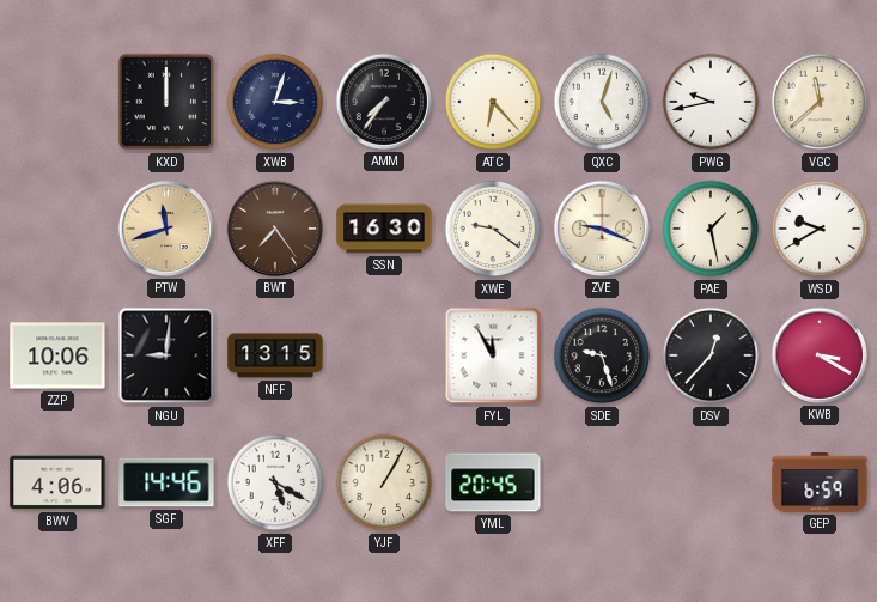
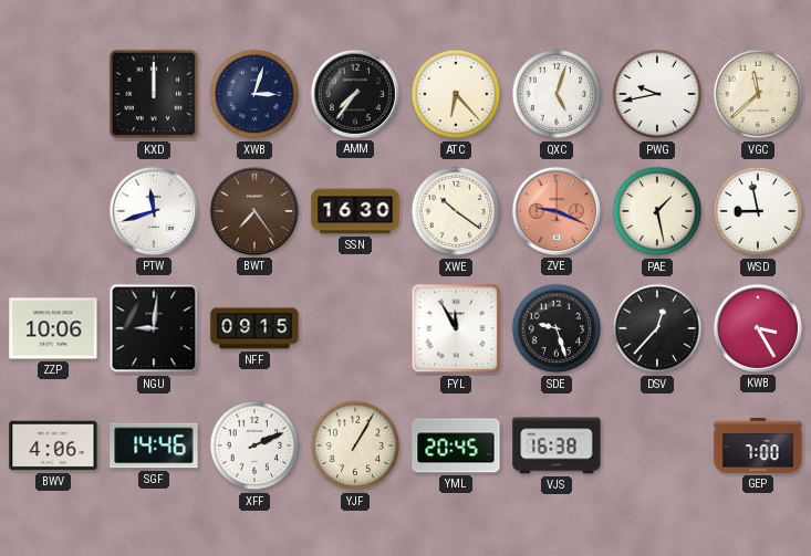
PTW dial: champagne -> white (154, 211)
XWE: 9:21 -> 10:21 (456, 211)
ZVE dial: cream -> salmon (557, 211)
WSD: 9:40 -> 8:58 (758, 211)
NFF: 13:15 -> 09:15 (254, 328)
KWB: 3:20 -> 3:25 (758, 328)
XFF: 5:20 -> 2:11 (254, 445)
VJS: none -> 16:38 (557, 445)
GEP: 6:59 -> 7:00 (758, 447)
